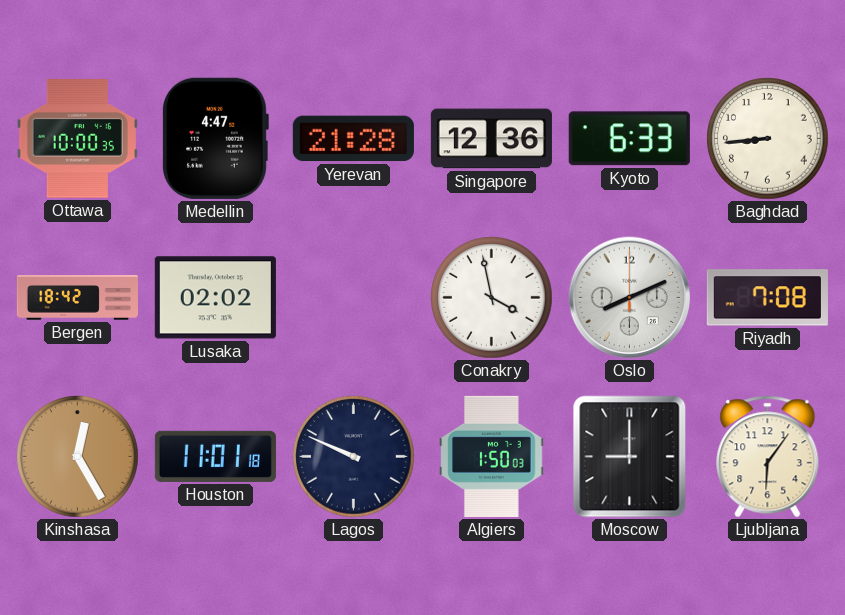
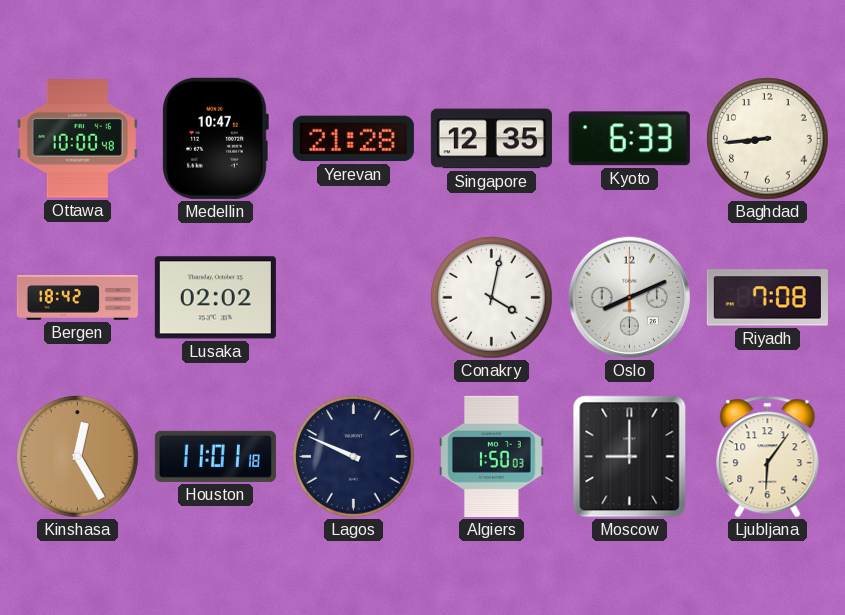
Ottawa: 10:00:35 -> 10:00:48 (77, 139)
Medellin: 4:47 -> 10:47 (216, 138)
Singapore: 12:36 -> 12:35 (491, 139)
Conakry: 3:58 -> 4:02 (492, 298)
